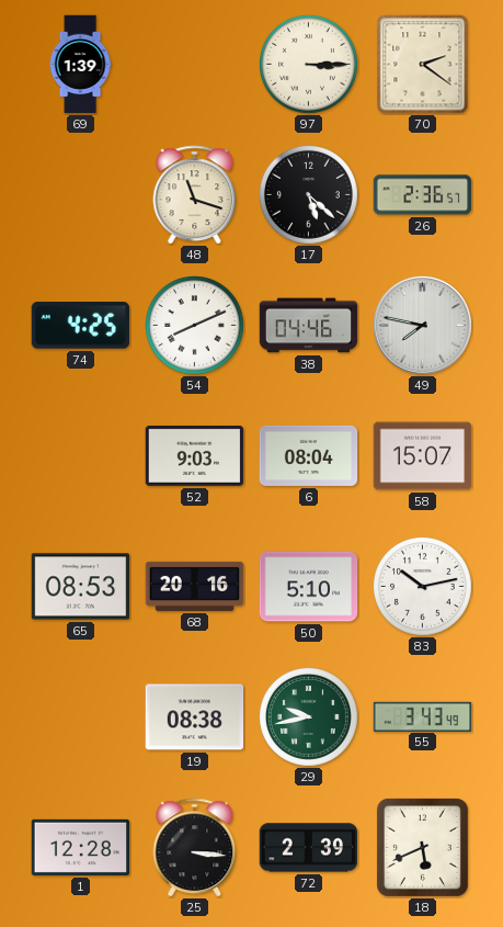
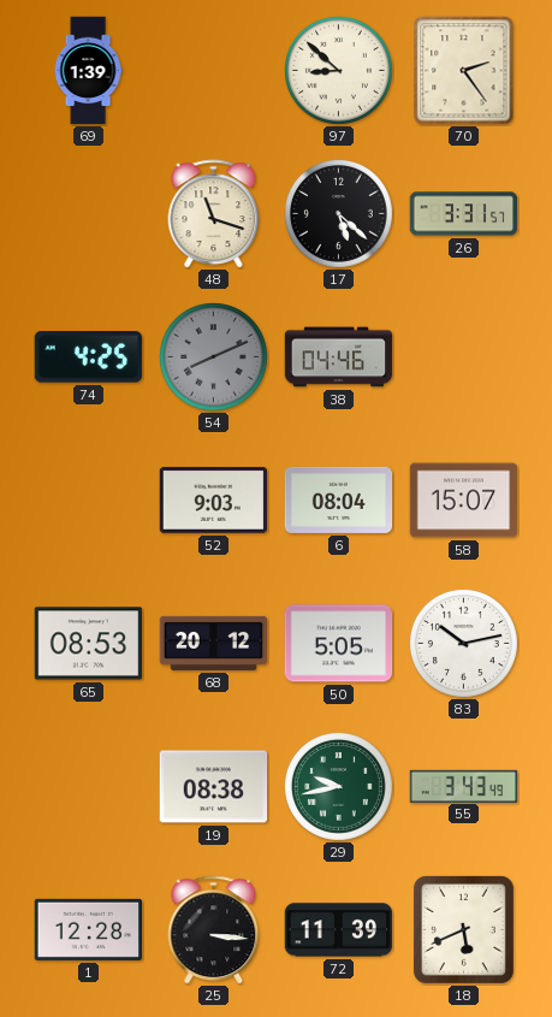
97: 3:15 -> 8:52 (339, 71)
70: 2:21 -> 2:24 (464, 71)
26: 2:36 -> 3:31 (464, 214)
54 dial: white -> grey (214, 357)
49: 7:47 -> none (422, 325)
68: 20:16 -> 20:12 (214, 643)
50: 5:10 -> 5:05 (339, 644)
72: 2:39 -> 11:39 (339, 930)
